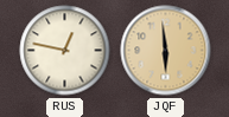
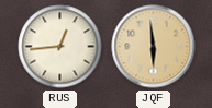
RUS: 12:47 -> 12:44 (60, 47)
